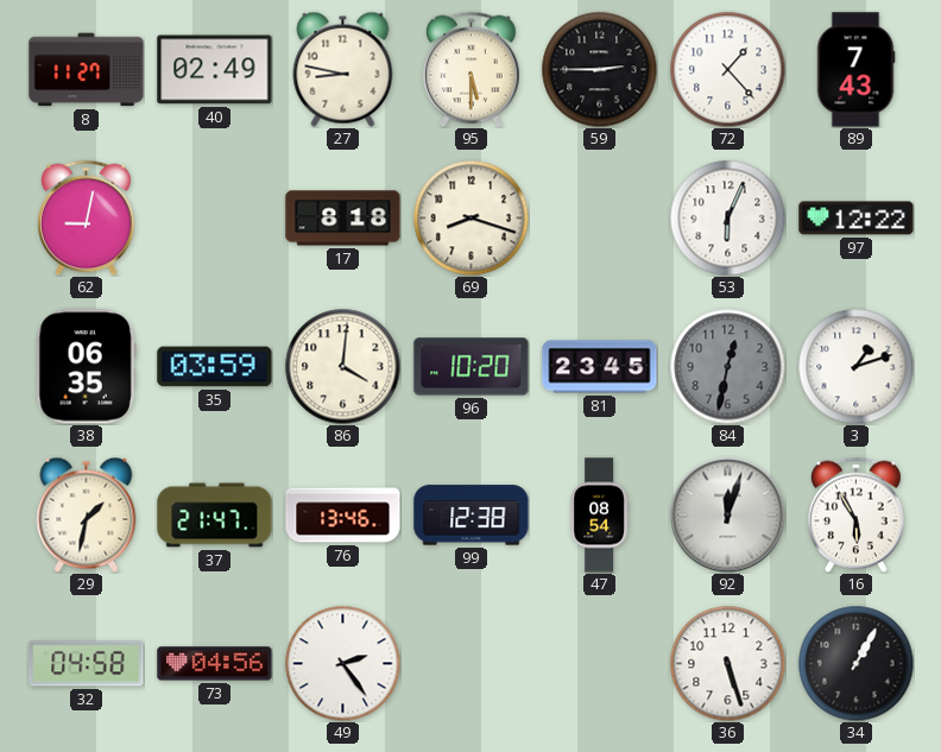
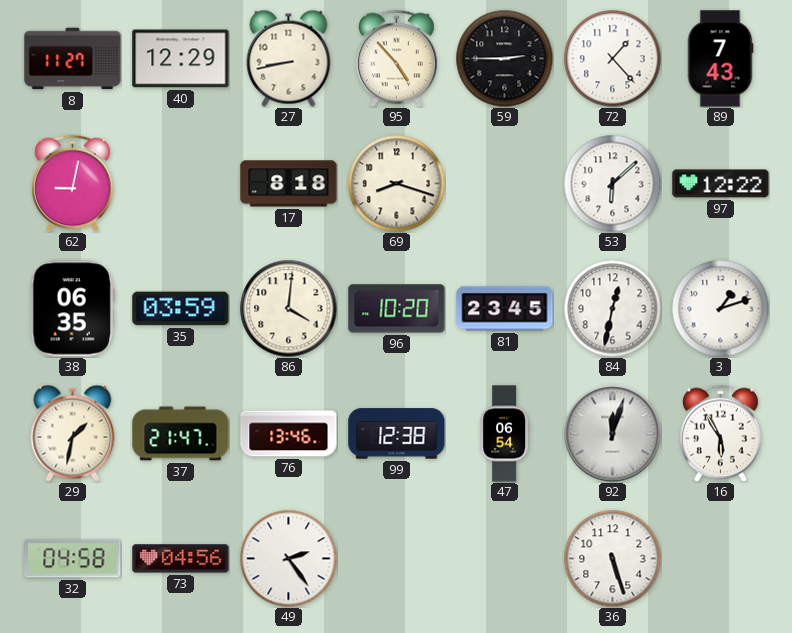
40: 02:49 -> 12:29 (181, 59)
27: 8:47 -> 8:43 (289, 58)
95: 5:30 -> 4:53 (397, 58)
53: 6:04 -> 6:08 (612, 183)
84 dial: grey -> white (612, 308)
47: 08:54 -> 06:54 (504, 434)
34: 1:05 -> none (855, 663)
